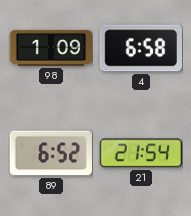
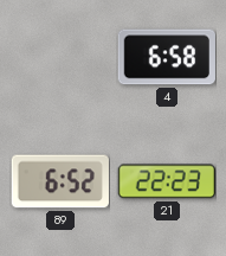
98: 1:09 -> none (50, 48)
21: 21:54 -> 22:23 (167, 181)
